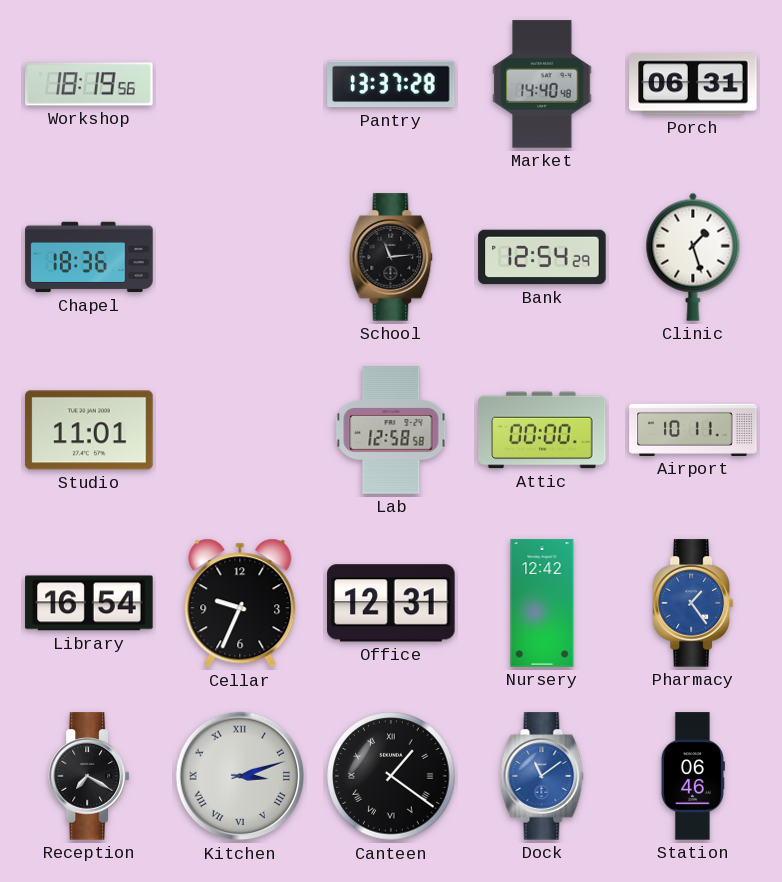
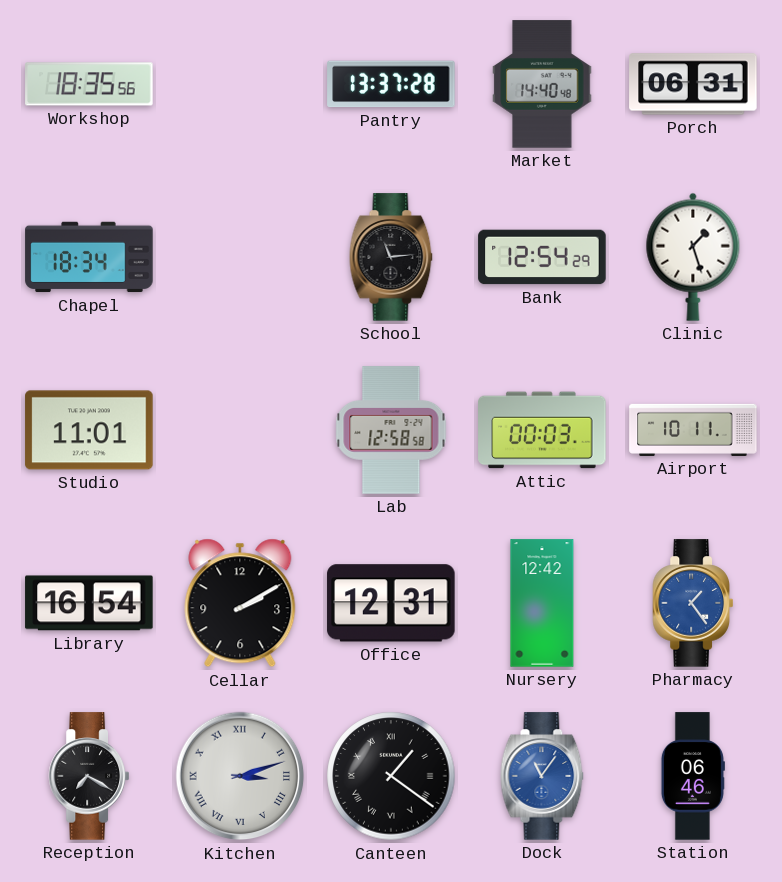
Workshop: 18:19 -> 18:35 (89, 84)
Chapel: 18:36 -> 18:34 (89, 257)
Attic: 00:00 -> 00:03 (542, 430)
Cellar: 9:34 -> 2:10 (240, 603)
Dock: 11:09 -> 11:06 (542, 776)
